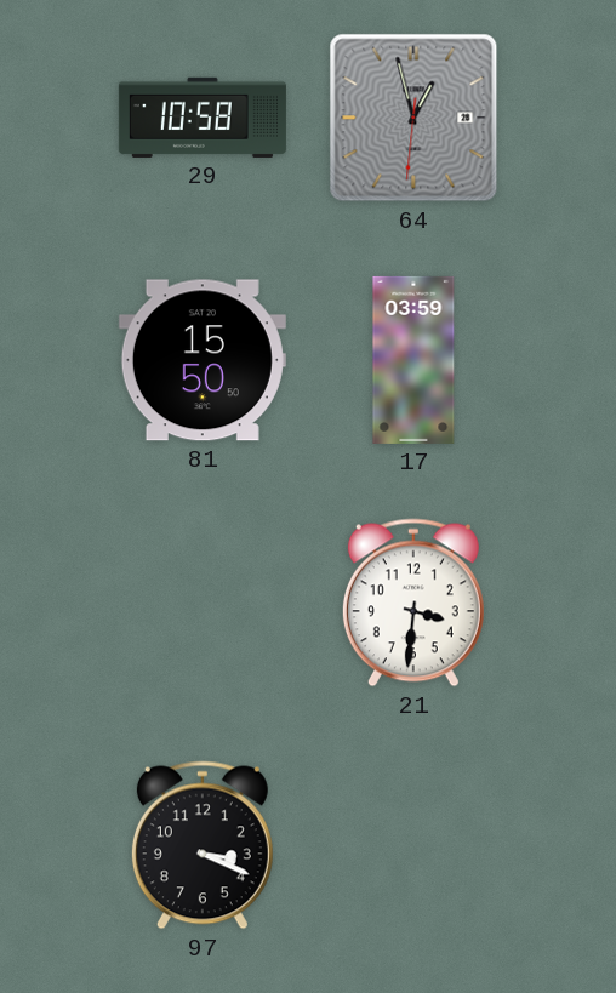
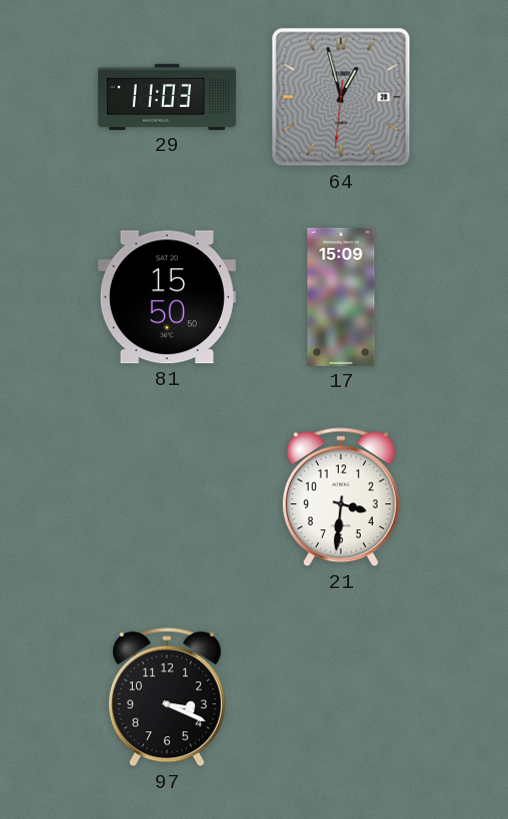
29: 10:58 -> 11:03 (167, 97)
17: 03:59 -> 15:09 (341, 297)
